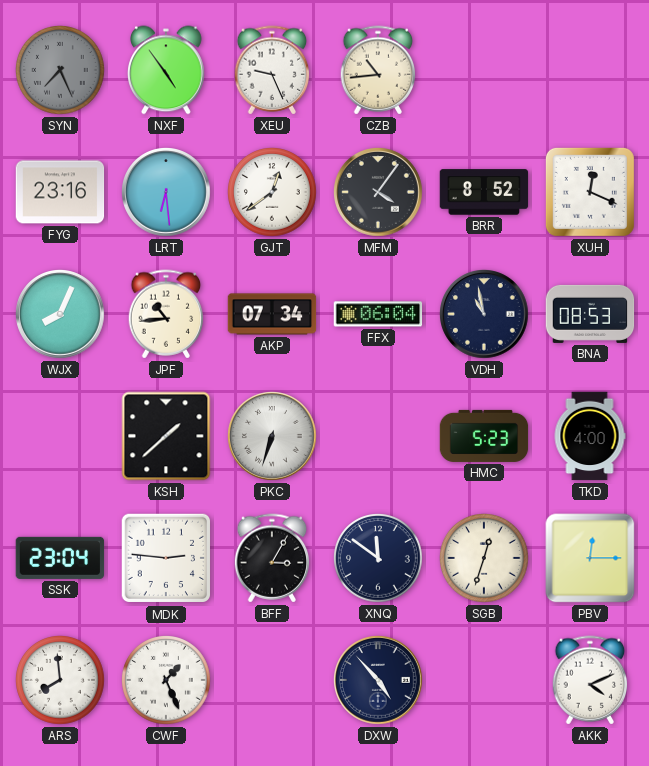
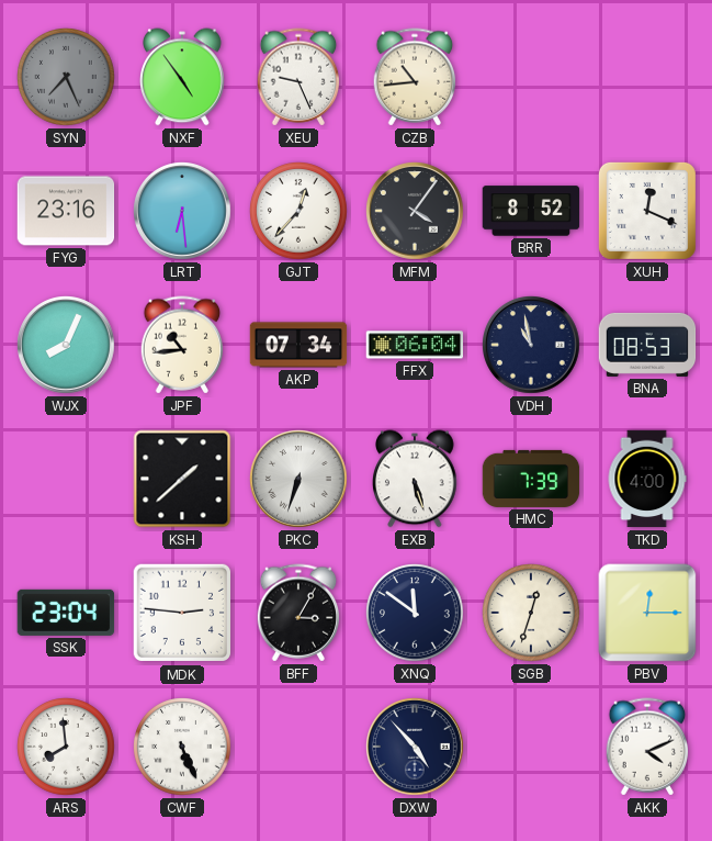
GJT: 12:39 -> 12:37 (300, 212)
EXB: none -> 5:27 (415, 479)
HMC: 5:23 -> 7:39 (531, 479)
CWF: 1:26 -> 5:26 (183, 748)
